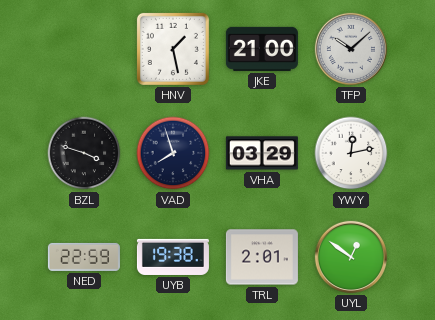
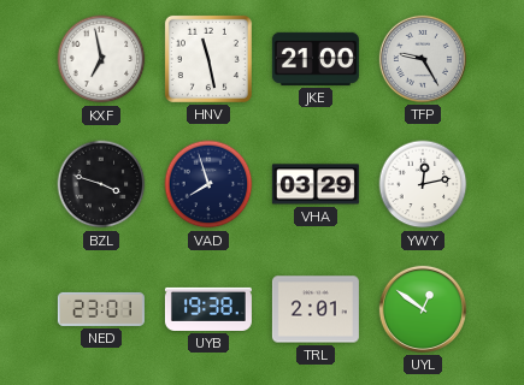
KXF: none -> 6:58 (101, 59)
HNV: 1:28 -> 11:28 (208, 59)
TFP: 10:08 -> 9:25 (423, 59)
NED: 22:59 -> 23:01 (101, 309)
